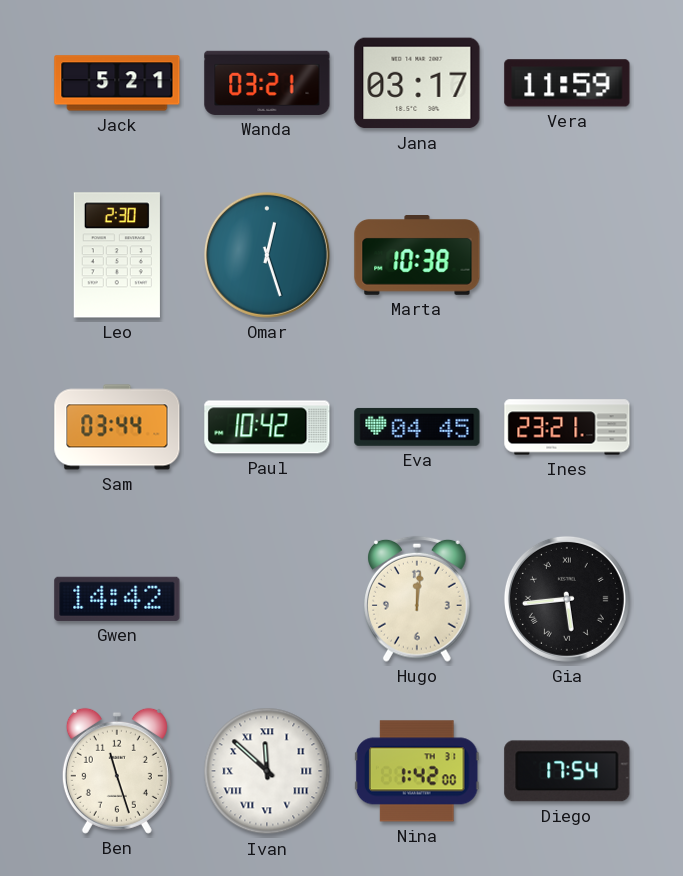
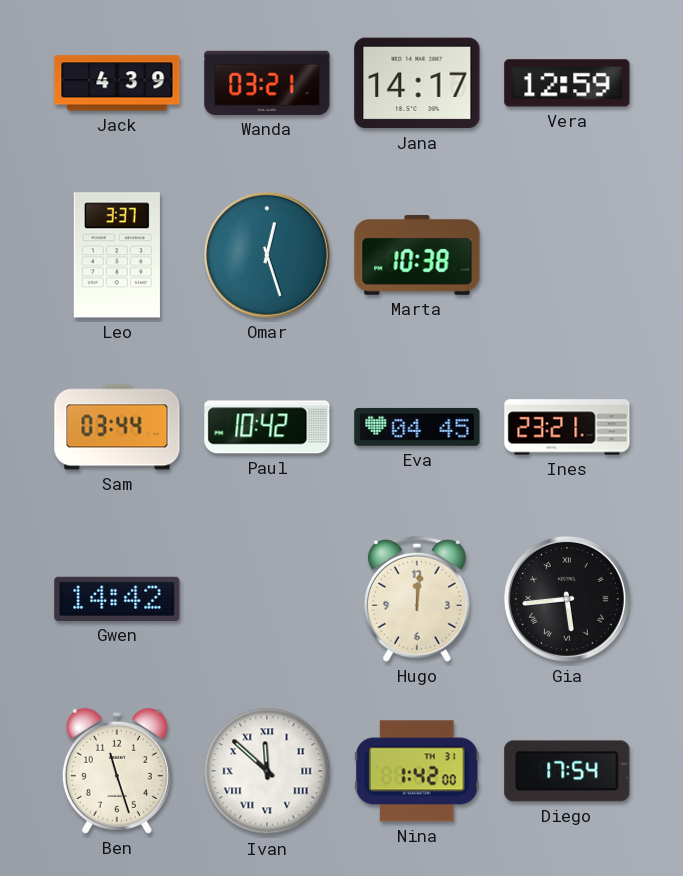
Jack: 5:21 -> 4:39 (117, 83)
Jana: 03:17 -> 14:17 (417, 83)
Vera: 11:59 -> 12:59 (567, 83)
Leo: 2:30 -> 3:37 (117, 255)
